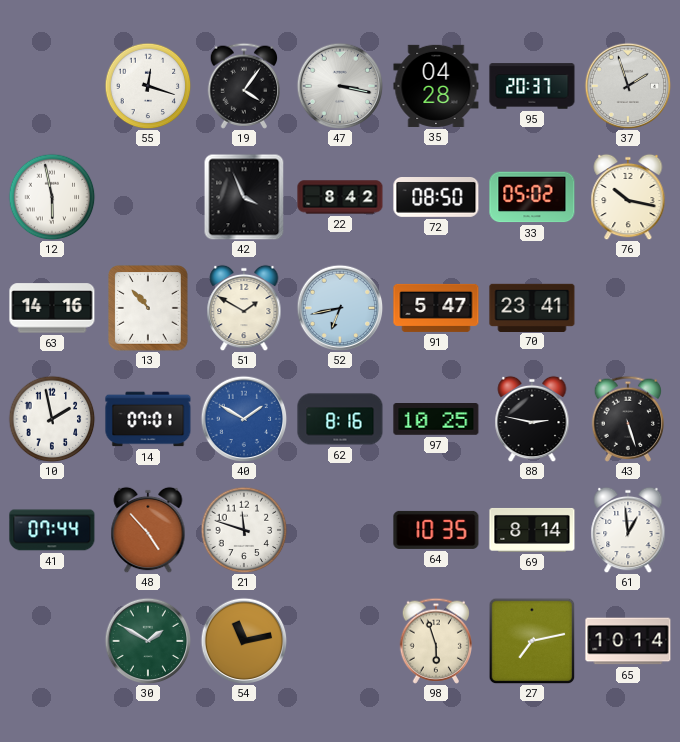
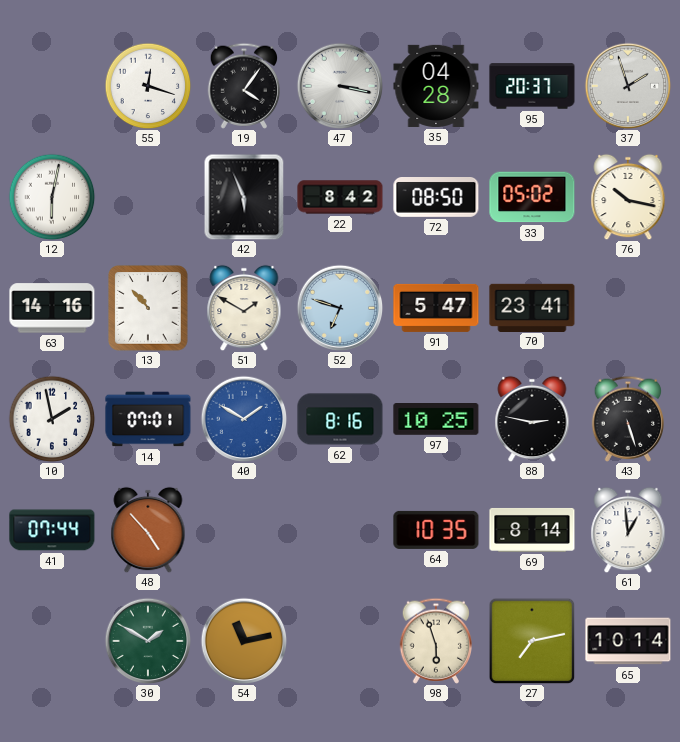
12: 5:58 -> 6:02 (52, 197)
42: 3:56 -> 5:56 (244, 197)
52: 6:43 -> 6:48 (340, 308)
21: 11:48 -> none (244, 530)
